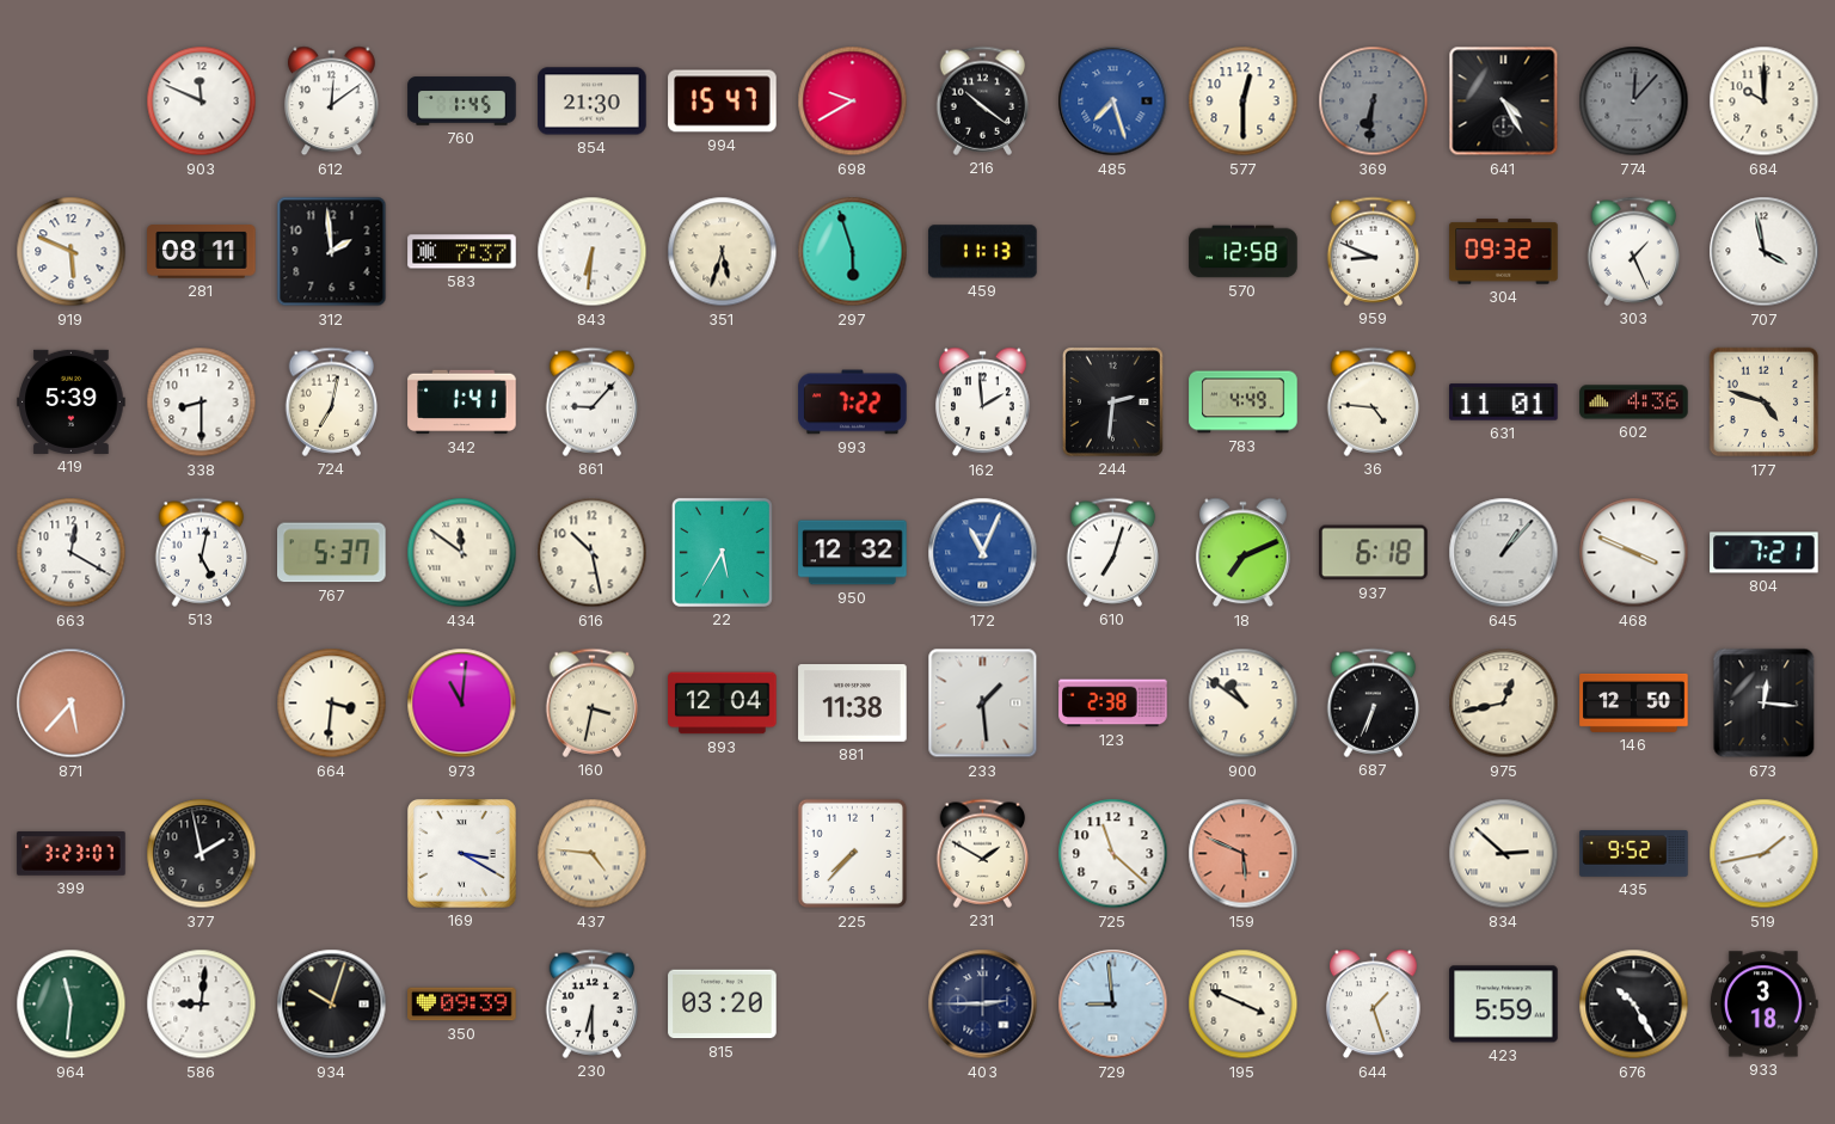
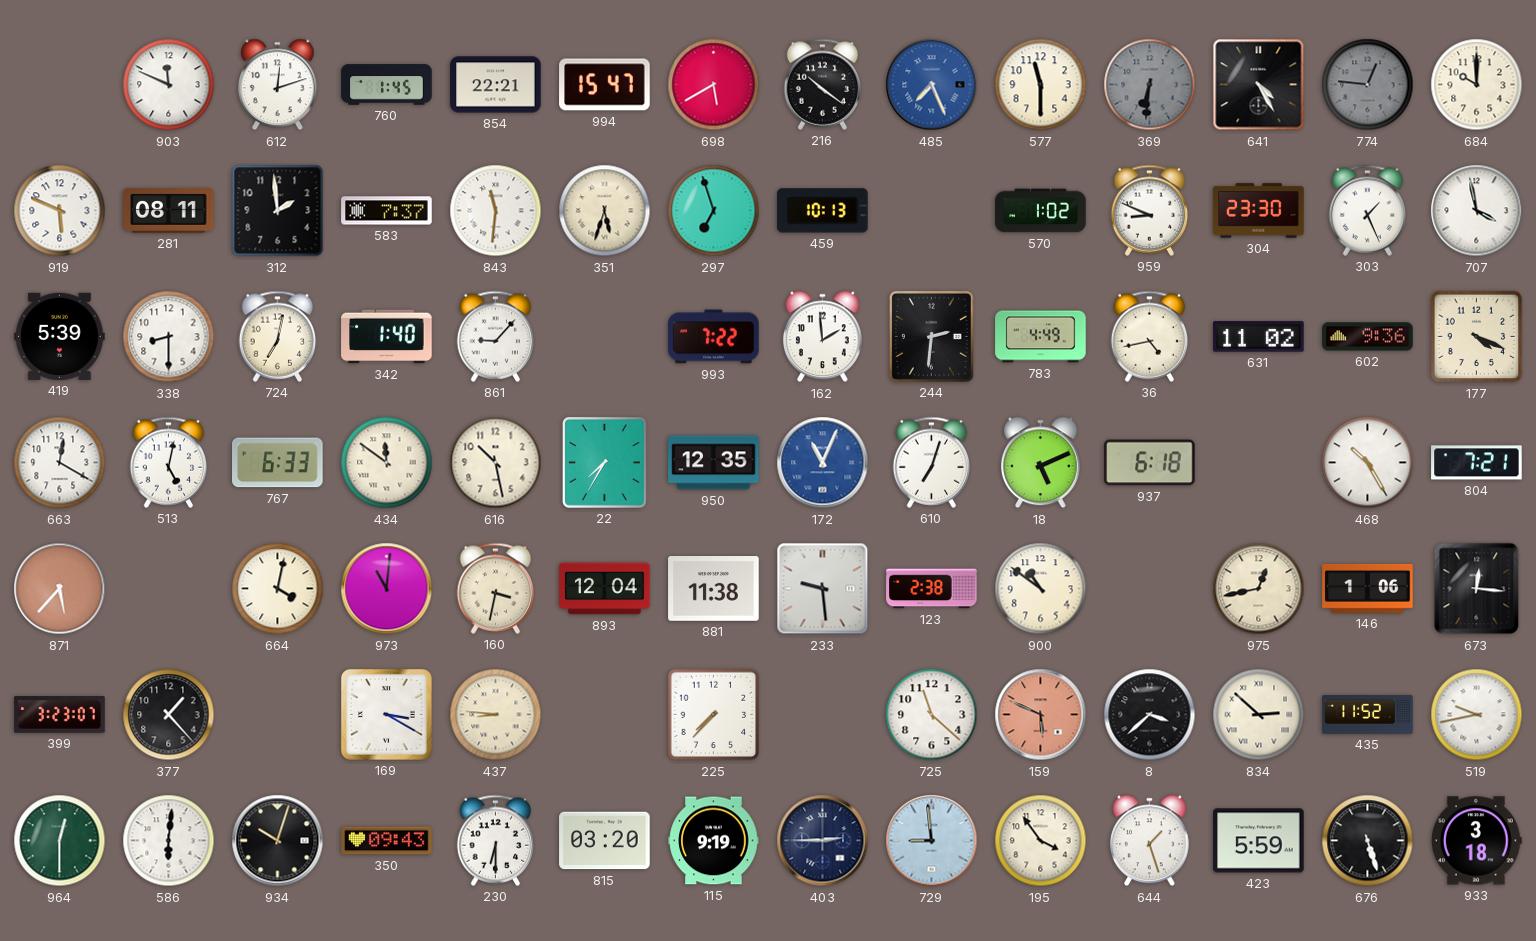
612: 12:09 -> 12:12 (278, 85)
854: 21:30 -> 22:21 (496, 85)
698: 9:40 -> 5:40 (714, 85)
485: 7:27 -> 7:26 (932, 85)
577: 12:30 -> 11:30 (1041, 85)
774: 12:07 -> 12:46 (1368, 85)
843: 6:31 -> 11:31 (496, 211)
297: 5:57 -> 6:57 (714, 211)
459: 11:13 -> 10:13 (823, 211)
570: 12:58 -> 1:02 (1041, 211)
304: 09:32 -> 23:30 (1259, 211)
342: 1:41 -> 1:40 (387, 337)
36: 4:46 -> 4:43 (1150, 336)
631: 11:01 -> 11:02 (1259, 337)
602: 4:36 -> 9:36 (1368, 337)
177: 4:48 -> 4:19 (1477, 337)
767: 5:37 -> 6:33 (278, 463)
22: 5:35 -> 7:35 (604, 462)
950: 12:32 -> 12:35 (714, 463)
18: 7:11 -> 5:11 (1041, 463)
645: 1:07 -> none (1504, 553)
468: 3:49 -> 10:25 (1368, 463)
664: 3:31 -> 4:02 (278, 589)
233: 1:29 -> 9:29 (823, 589)
687: 6:34 -> none (1374, 702)
146: 12:50 -> 1:06 (1368, 588)
377: 1:58 -> 1:23 (169, 715)
437: 4:46 -> 8:46 (496, 715)
231: 1:50 -> none (983, 853)
8: none -> 3:38 (1150, 715)
435: 9:52 -> 11:52 (1368, 715)
519: 1:43 -> 9:43 (1477, 715)
964: 11:31 -> 12:30 (60, 841)
586: 9:01 -> 6:01 (169, 841)
350: 09:39 -> 09:43 (387, 841)
115: none -> 9:19 (714, 841)
195: 3:49 -> 3:54 (1041, 841)
676: 10:25 -> 5:27 (1368, 841)
